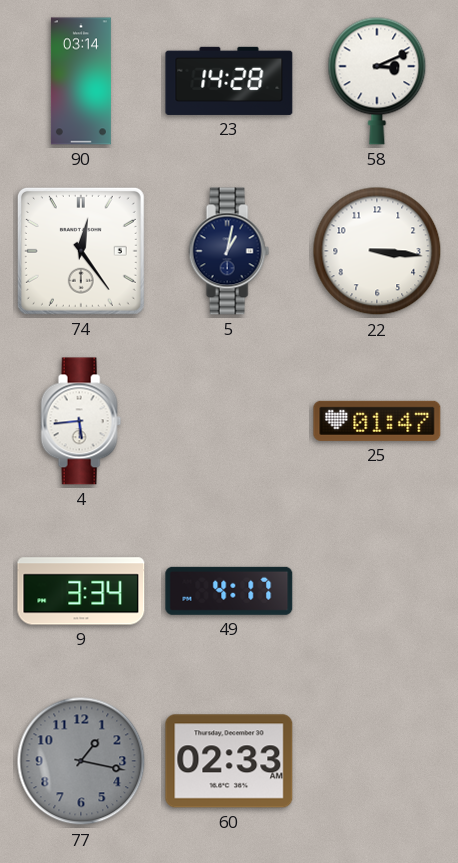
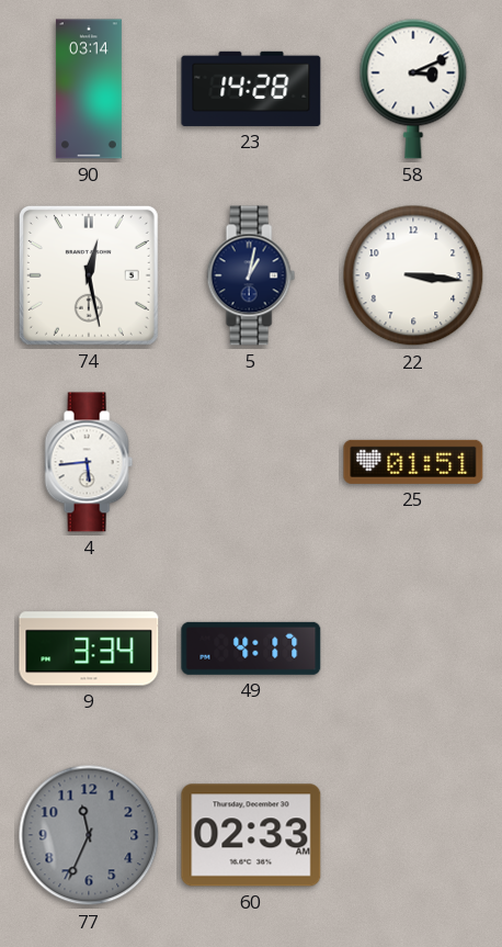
74: 12:24 -> 12:28 (89, 275)
25: 01:47 -> 01:51 (413, 462)
77: 1:17 -> 11:34 (89, 835)
